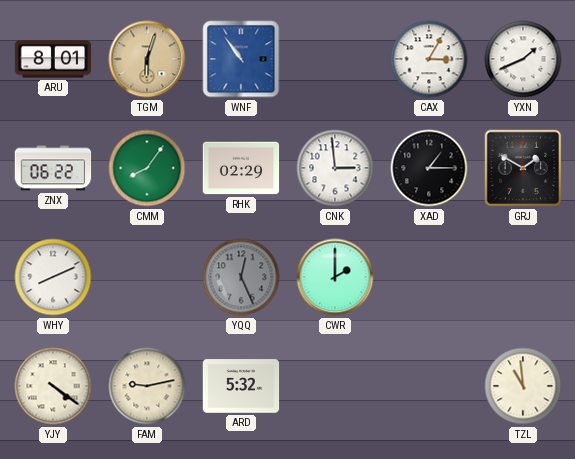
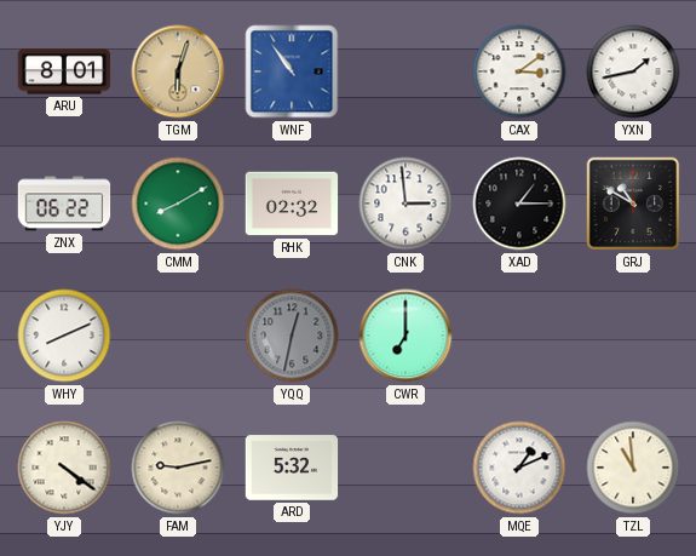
CAX: 3:05 -> 3:09 (519, 71)
YXN: 1:41 -> 1:43 (633, 71)
CMM: 8:06 -> 8:10 (178, 204)
RHK: 02:29 -> 02:32 (292, 204)
GRJ: 1:50 -> 10:50 (633, 204)
YQQ: 12:26 -> 12:32 (292, 336)
CWR: 2:00 -> 7:00 (405, 336)
MQE: none -> 1:11 (519, 468)
